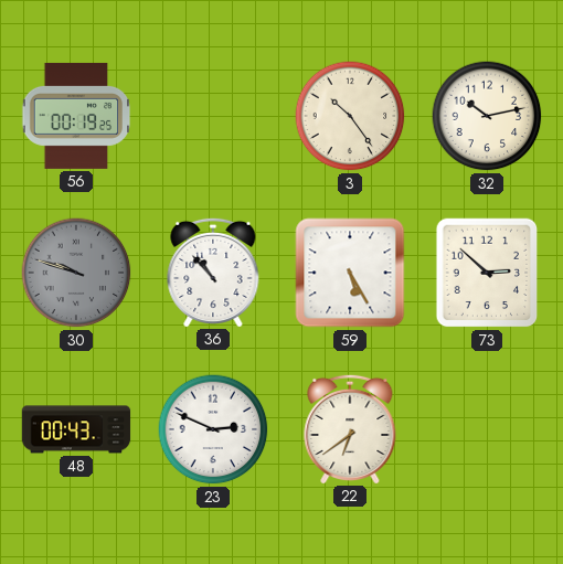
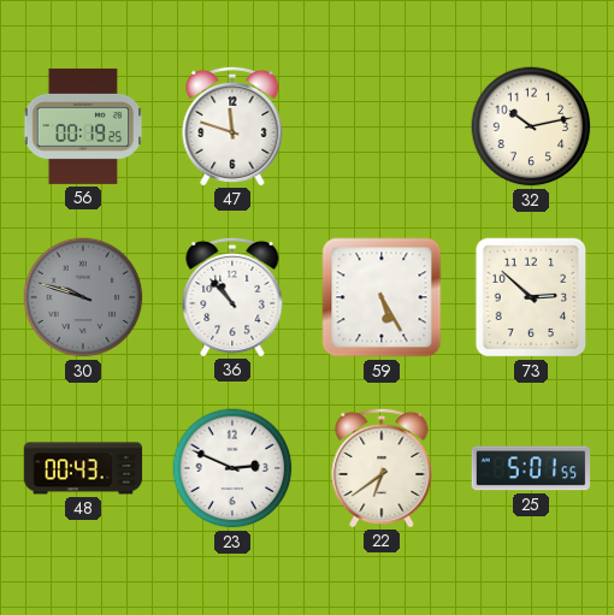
47: none -> 11:48 (232, 125)
3: 10:24 -> none (350, 116)
25: none -> 5:01 (531, 468)
